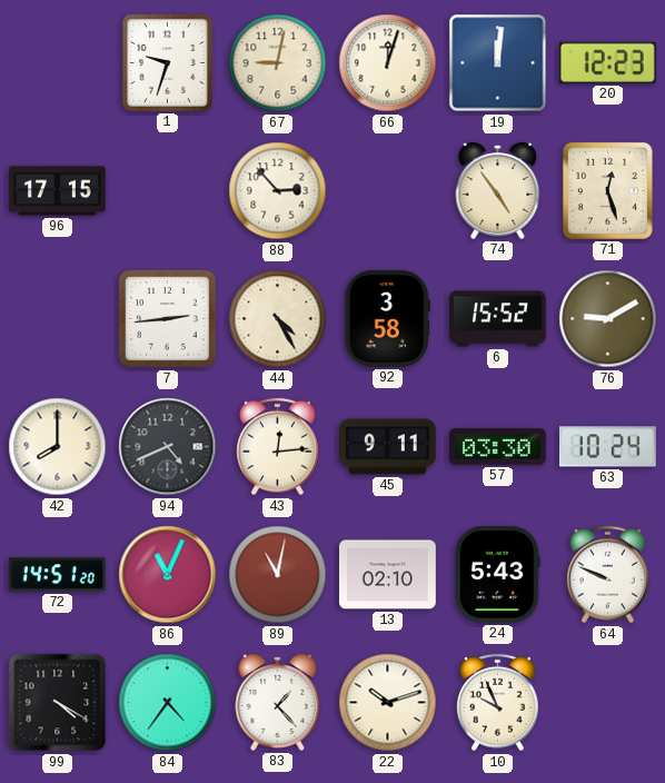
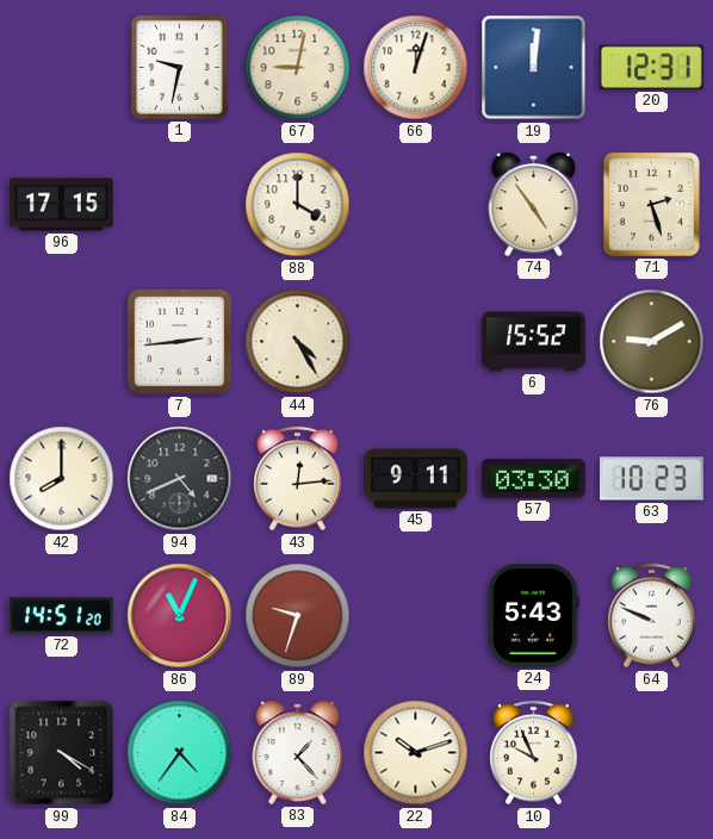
1: 9:33 -> 9:32 (179, 67)
20: 12:23 -> 12:31 (651, 67)
88: 2:53 -> 4:00 (298, 205)
71: 12:27 -> 2:27 (651, 204)
92: 3:58 -> none (387, 318)
63: 10:24 -> 10:23 (651, 479)
89: 11:02 -> 9:33 (298, 616)
13: 02:10 -> none (388, 575)
